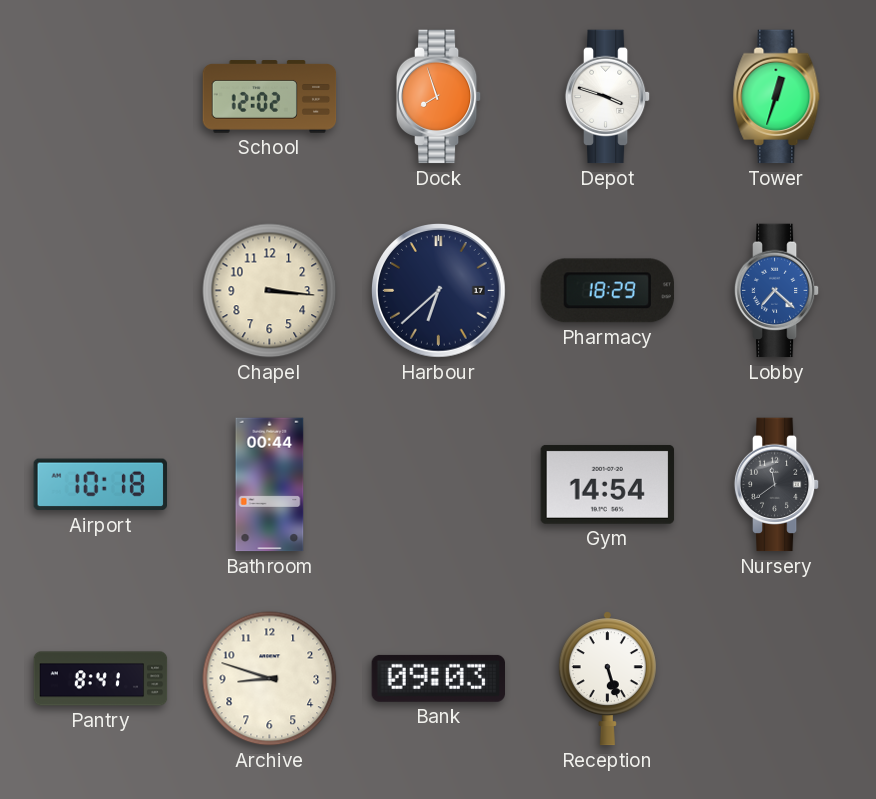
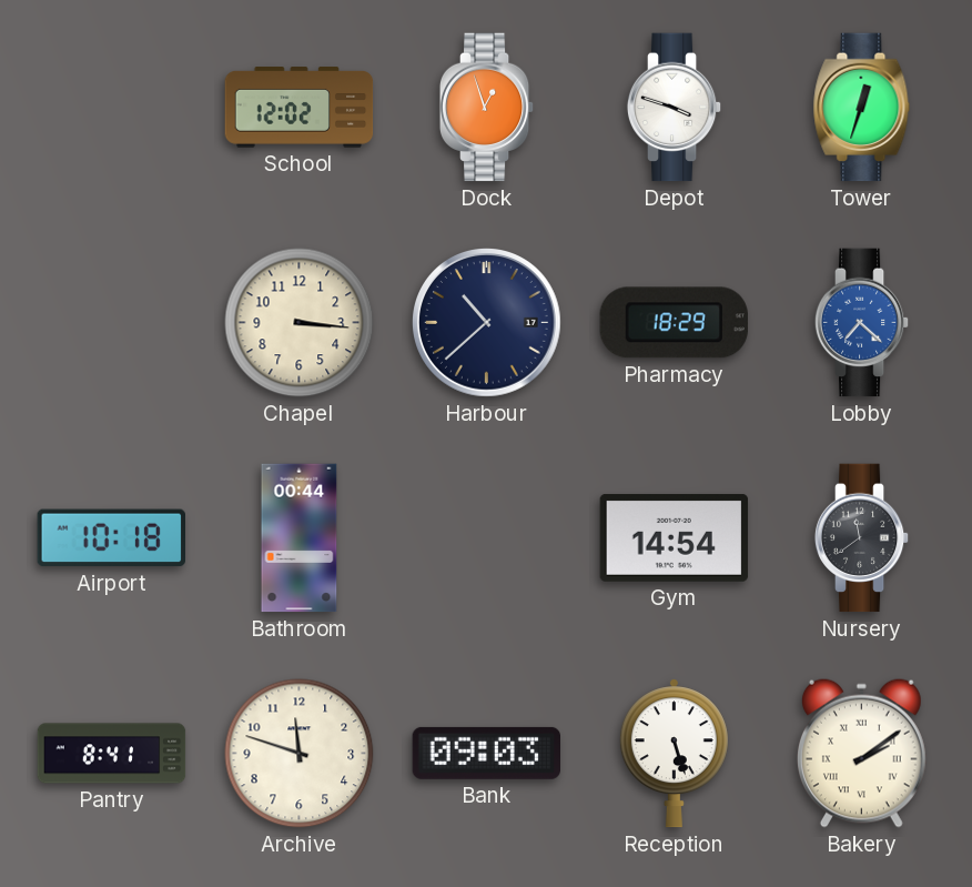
Dock: 7:57 -> 12:57 (487, 108)
Harbour: 6:38 -> 10:38 (487, 323)
Archive: 8:48 -> 11:48 (300, 754)
Bakery: none -> 2:09 (861, 753)
